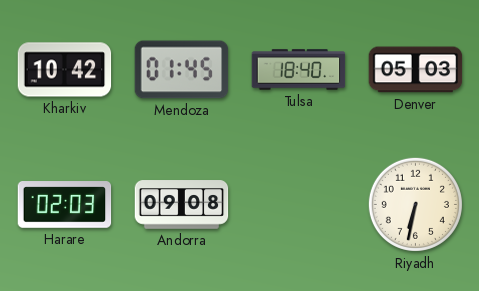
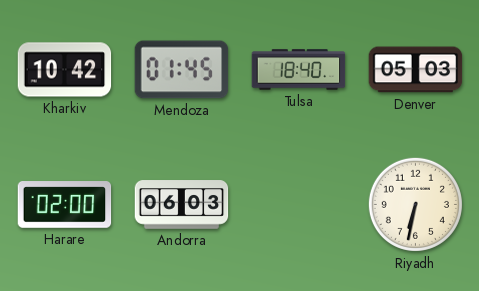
Harare: 02:03 -> 02:00 (65, 205)
Andorra: 09:08 -> 06:03 (182, 205)
